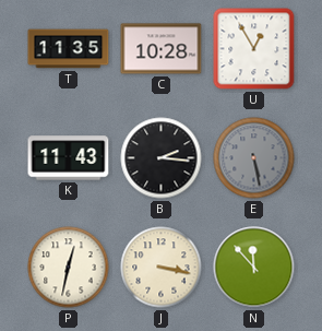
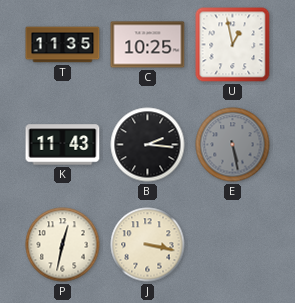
C: 10:28 -> 10:25 (148, 45)
U: 12:55 -> 12:58 (233, 45)
N: 11:53 -> none (254, 268)
